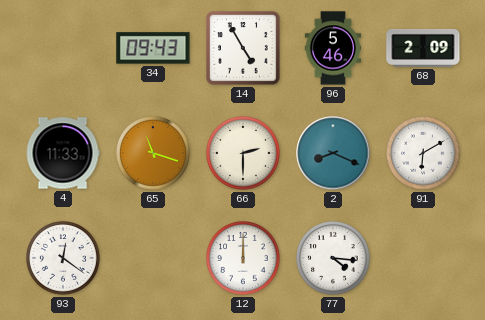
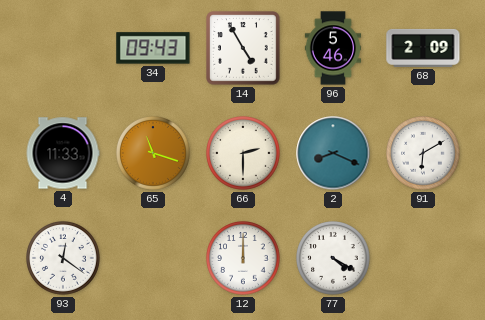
77: 4:16 -> 4:20 (334, 259)
